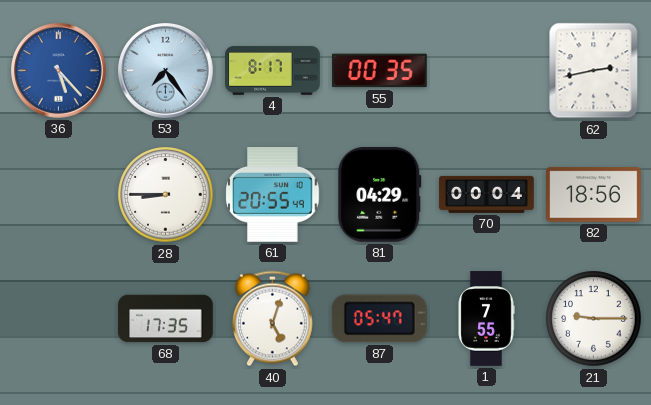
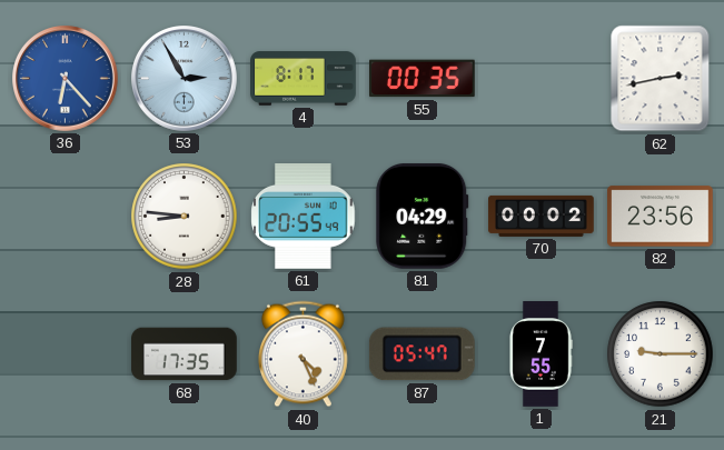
36: 5:23 -> 6:23 (66, 79)
53: 7:24 -> 2:55 (185, 79)
28: 8:45 -> 8:46 (185, 217)
70: 00:04 -> 00:02 (542, 216)
82: 18:56 -> 23:56 (661, 217)
40: 5:03 -> 4:26 (303, 354)
